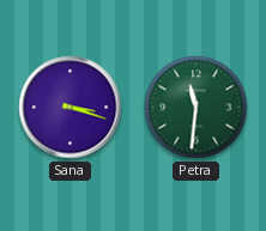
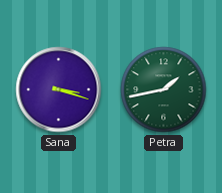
Petra: 11:31 -> 1:43 (164, 90)
